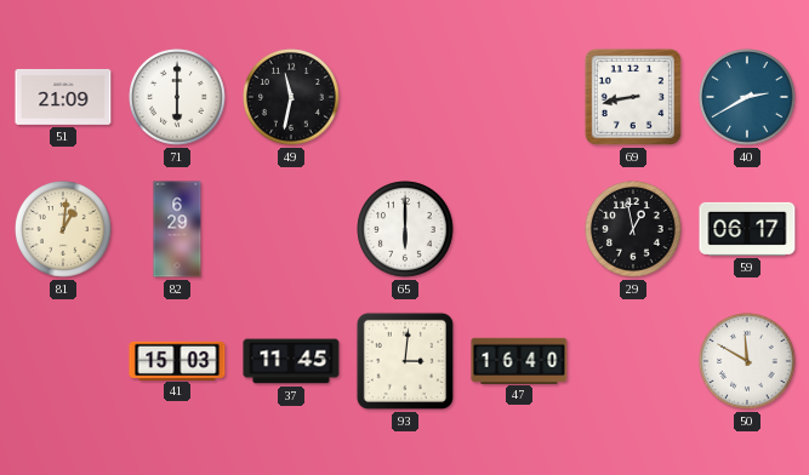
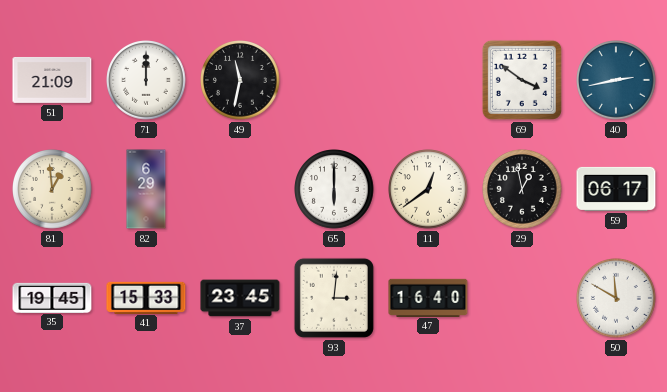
71: 6:00 -> 12:00 (146, 80)
69: 8:43 -> 3:51 (522, 80)
40: 2:40 -> 2:43 (616, 80)
81: 1:01 -> 12:59 (52, 189)
11: none -> 12:39 (428, 189)
35: none -> 19:45 (52, 297)
41: 15:03 -> 15:33 (146, 297)
37: 11:45 -> 23:45 (240, 298)
